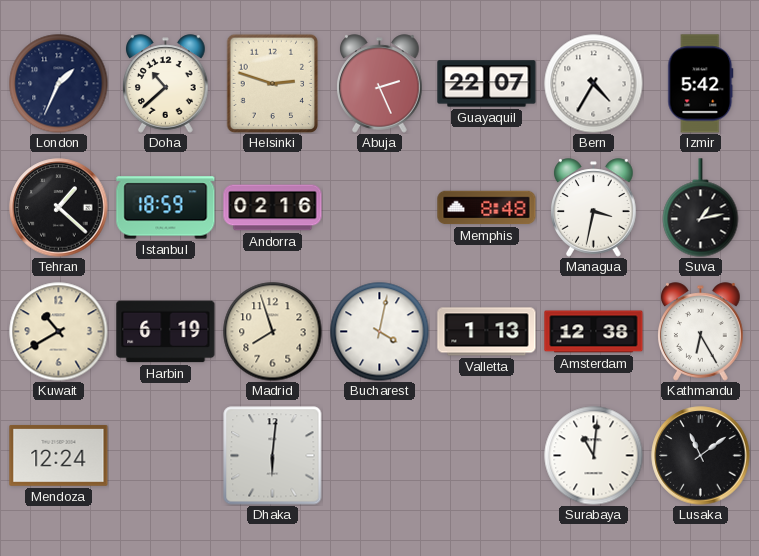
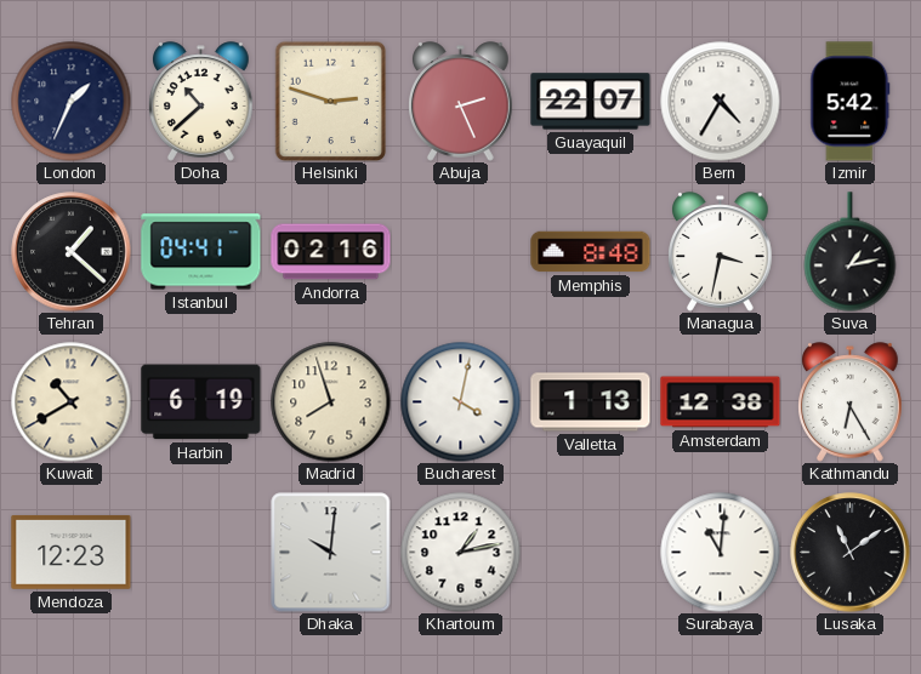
Istanbul: 18:59 -> 04:41 (201, 252)
Mendoza: 12:24 -> 12:23 (72, 553)
Dhaka: 6:01 -> 10:01 (331, 553)
Khartoum: none -> 1:13 (461, 553)
